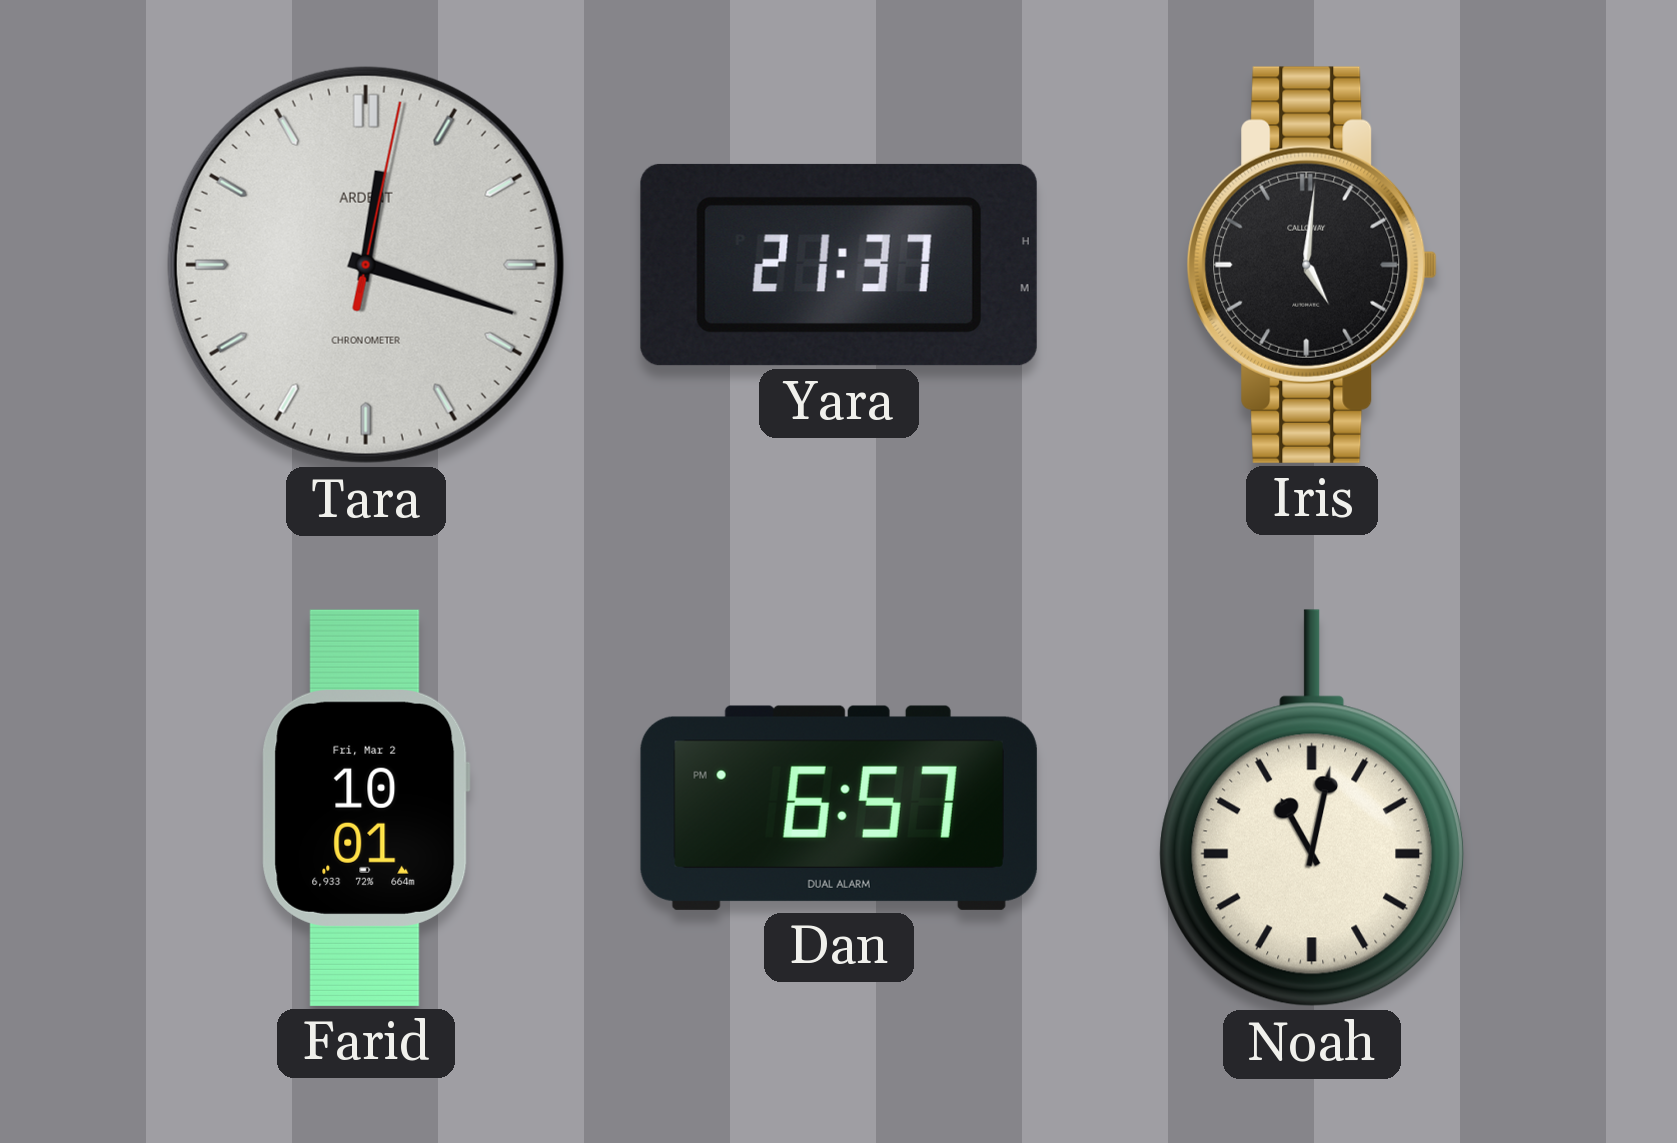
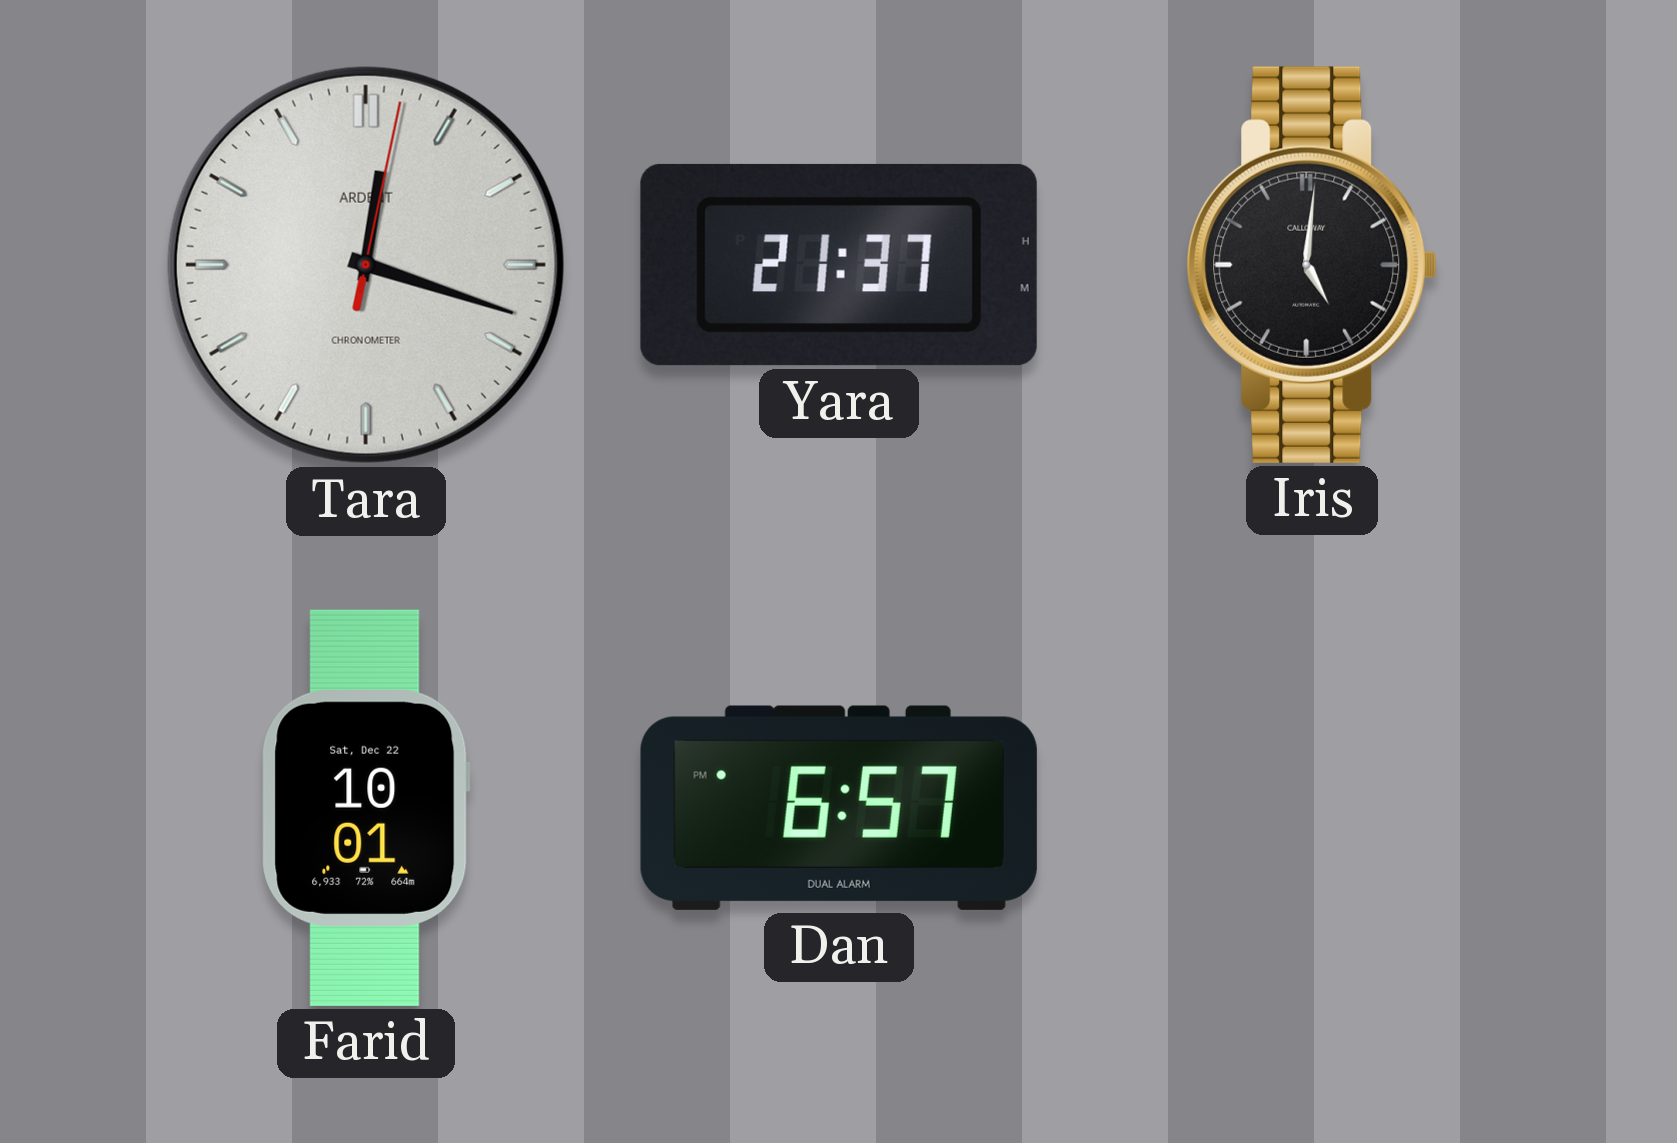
Farid date: Fri, Mar 2 -> Sat, Dec 22 (366, 808)
Noah: 11:02 -> none (1312, 808)
